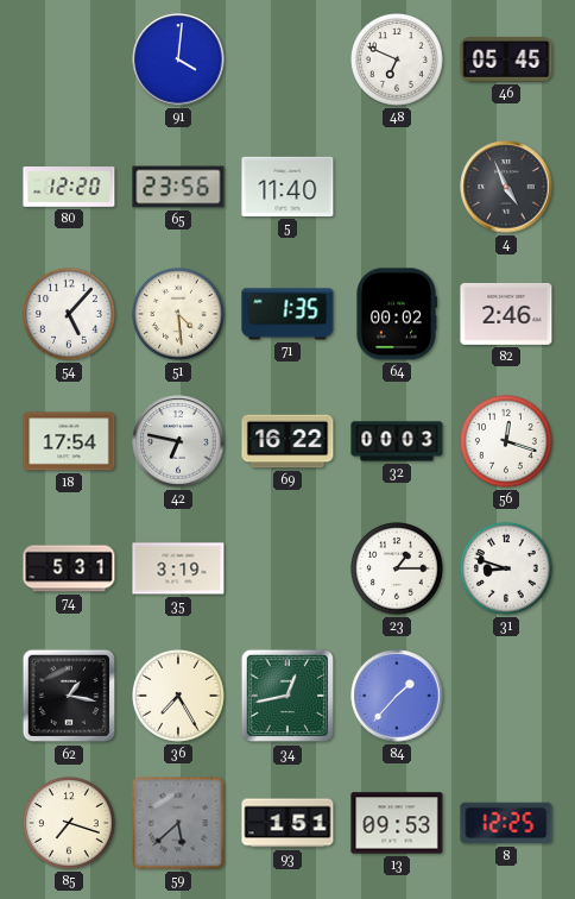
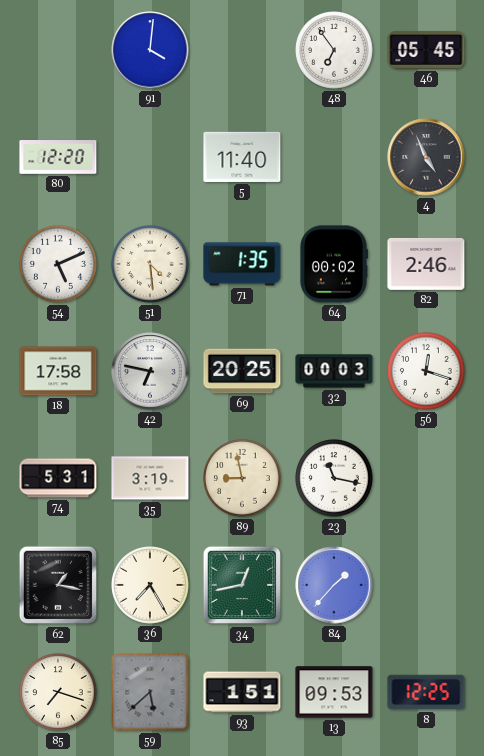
48: 6:49 -> 6:54 (335, 51)
65: 23:56 -> none (178, 187)
54: 5:07 -> 5:11 (59, 265)
18: 17:54 -> 17:58 (58, 371)
69: 16:22 -> 20:25 (242, 371)
89: none -> 8:58 (243, 479)
23: 1:15 -> 11:17 (335, 479)
31: 8:48 -> none (507, 570)
